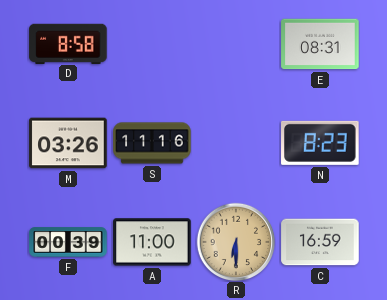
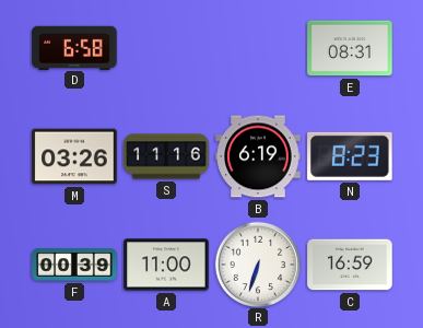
D: 8:58 -> 6:58 (74, 47)
B: none -> 6:19 (258, 156)
R: 6:30 -> 6:33 (258, 265)
R dial: champagne -> white (258, 265)
